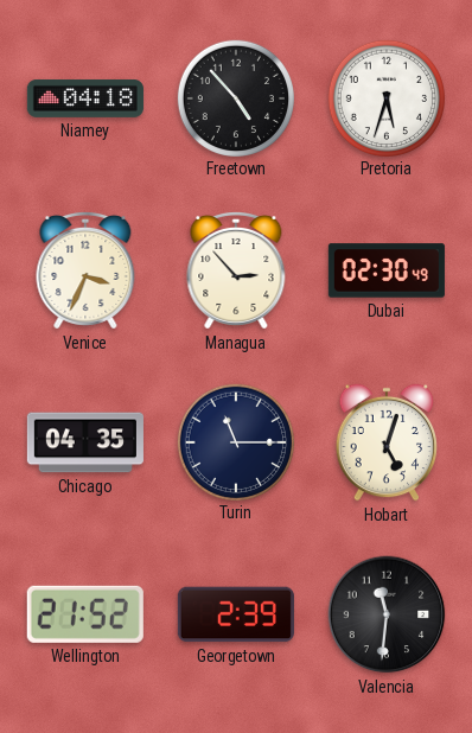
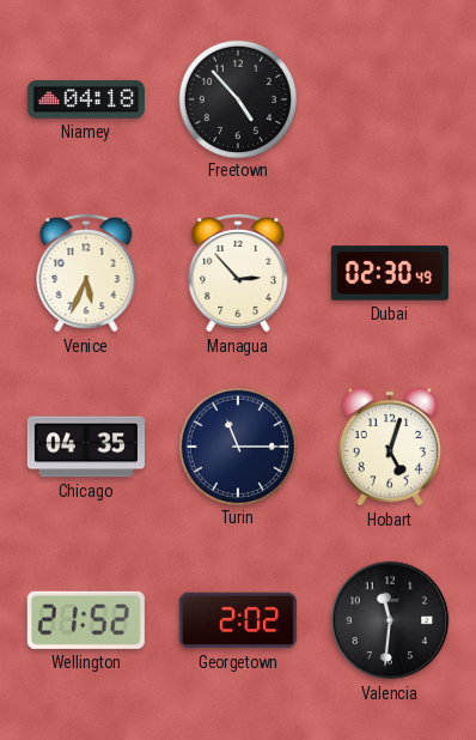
Pretoria: 5:33 -> none (385, 97)
Venice: 3:34 -> 5:34 (86, 273)
Georgetown: 2:39 -> 2:02 (238, 620)
